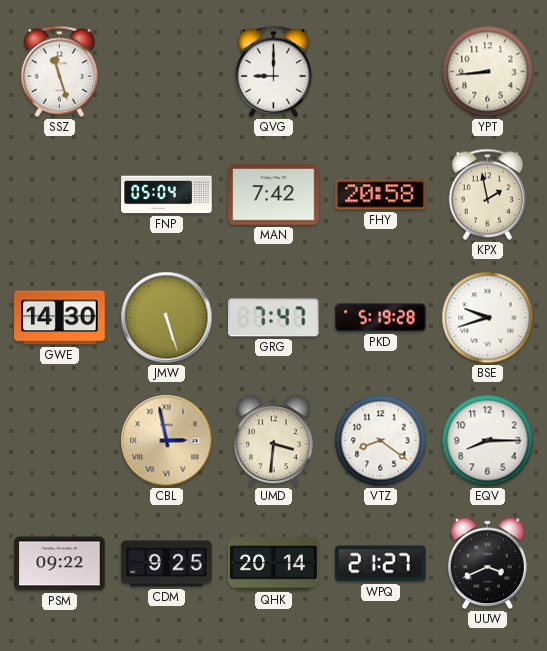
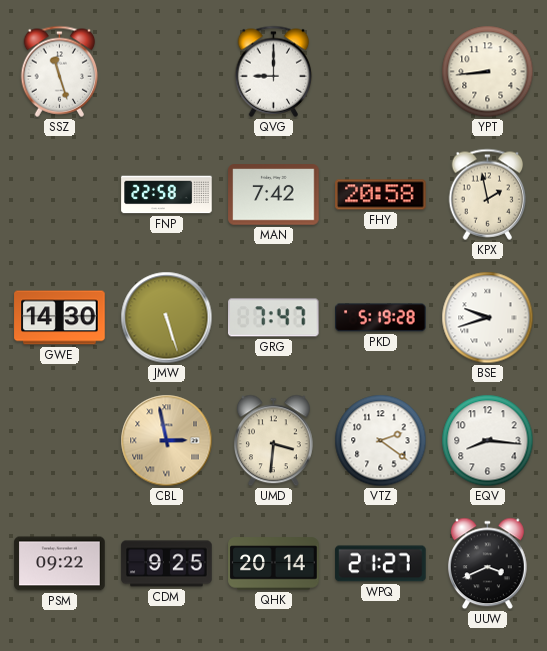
FNP: 05:04 -> 22:58 (167, 195)
VTZ: 8:21 -> 2:21 (381, 441)
EQV: 8:15 -> 8:16 (488, 441)
